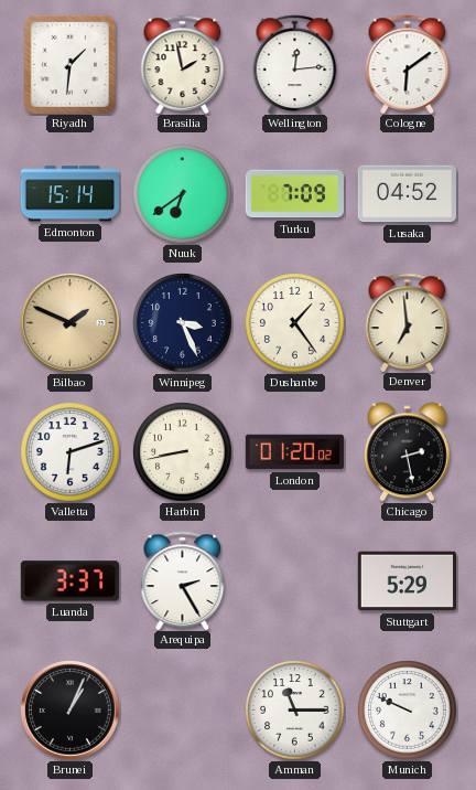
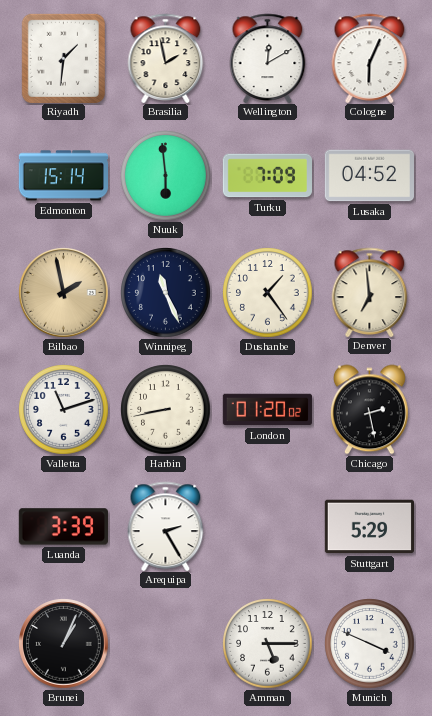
Wellington: 12:14 -> 12:10 (268, 58)
Cologne: 6:09 -> 6:04 (370, 58)
Nuuk: 6:39 -> 5:59 (166, 176)
Bilbao: 1:49 -> 1:58 (64, 293)
Winnipeg: 3:26 -> 11:26 (166, 293)
Valletta: 6:12 -> 11:12 (64, 410)
Luanda: 3:37 -> 3:39 (63, 527)
Amman: 11:15 -> 5:15 (268, 644)
Munich: 9:49 -> 3:49 (370, 644)
